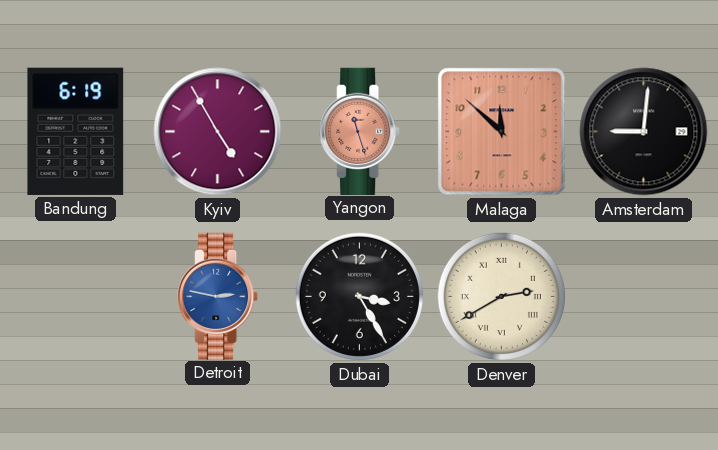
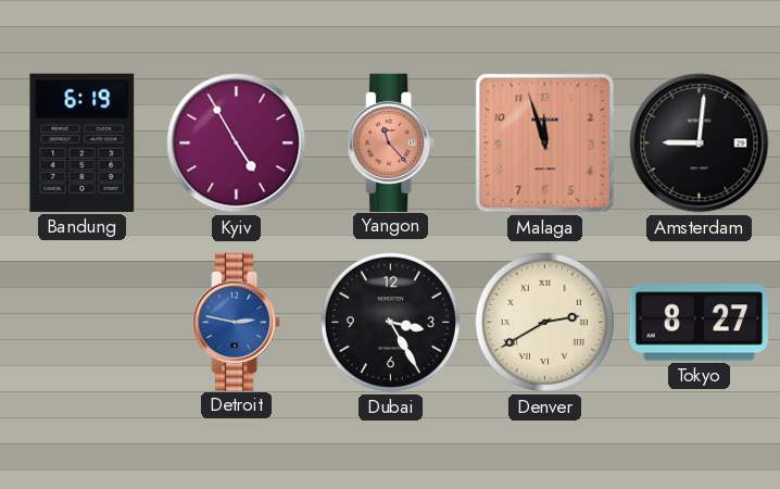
Yangon: 11:27 -> 11:23 (391, 142)
Malaga: 11:52 -> 11:57 (545, 143)
Tokyo: none -> 8:27 (699, 323)
